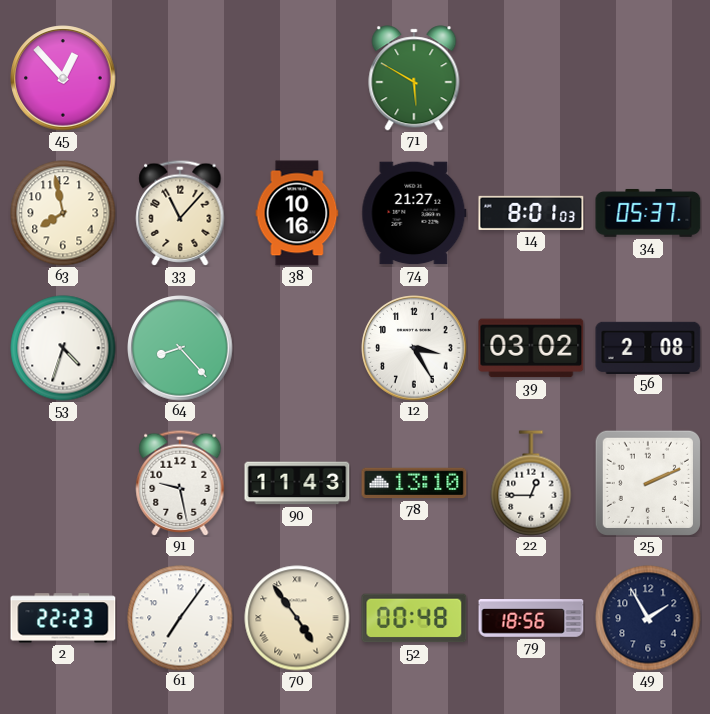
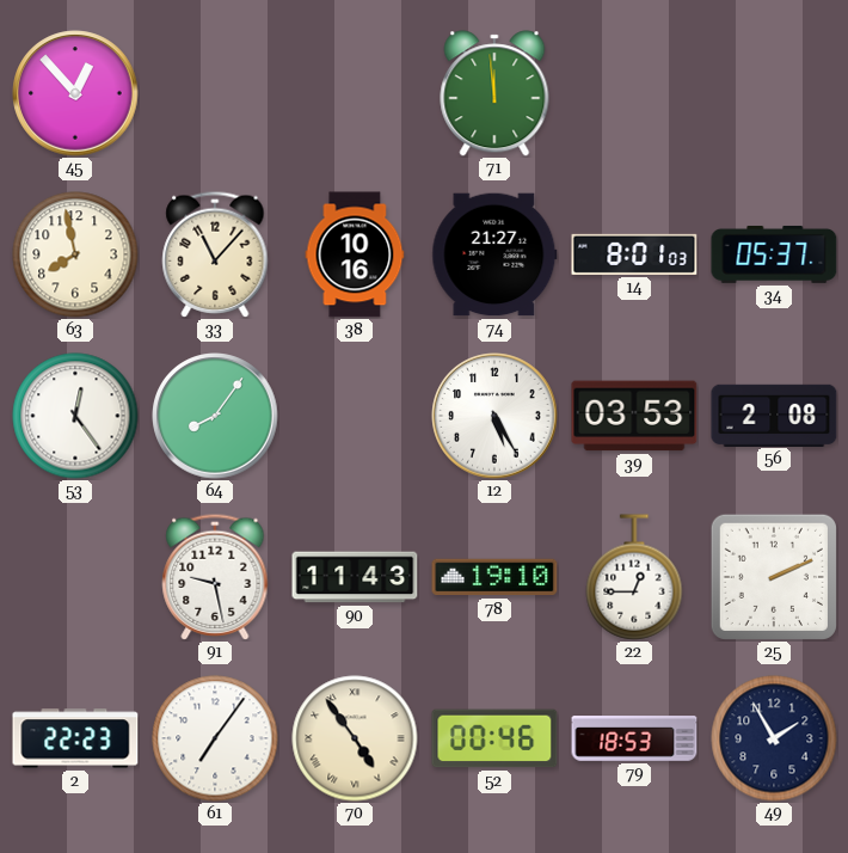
71: 5:50 -> 11:59 (494, 93)
53: 4:33 -> 12:24 (75, 416)
64: 8:23 -> 8:06 (215, 416)
12: 3:25 -> 5:25 (494, 416)
39: 03:02 -> 03:53 (634, 416)
78: 13:10 -> 19:10 (494, 577)
52: 00:48 -> 00:46 (494, 738)
79: 18:56 -> 18:53 (634, 738)
